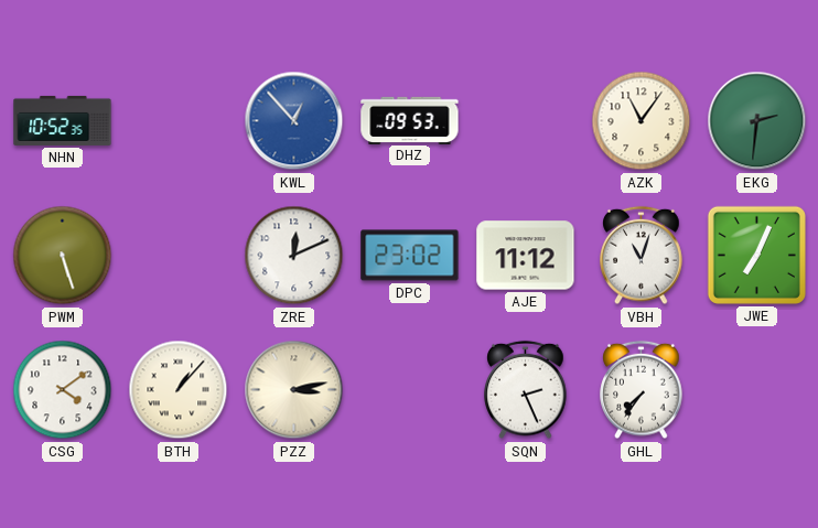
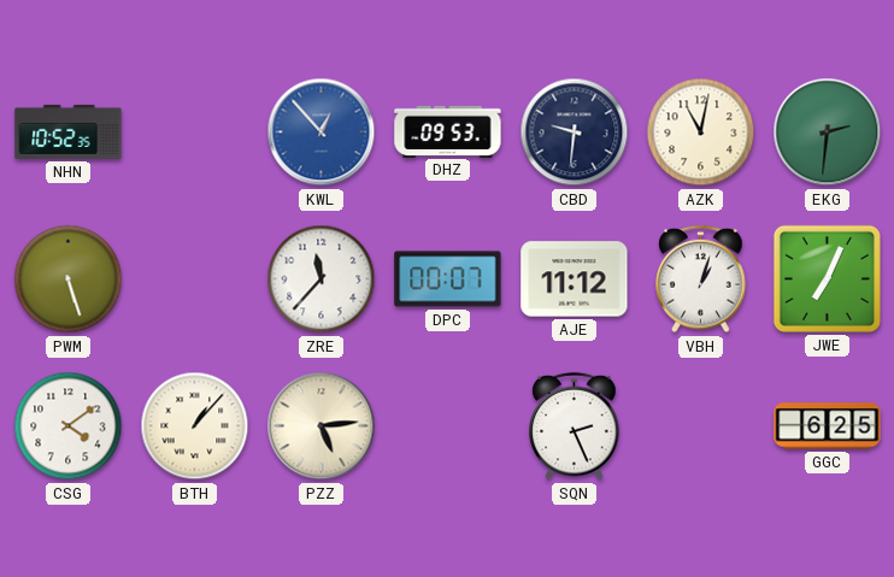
CBD: none -> 9:31 (575, 133)
AZK: 11:06 -> 11:02 (701, 133)
ZRE: 12:11 -> 11:37 (322, 279)
DPC: 23:02 -> 00:07 (448, 279)
VBH: 11:03 -> 1:03 (701, 279)
PZZ: 3:13 -> 5:14 (322, 426)
GHL: 7:36 -> none (642, 390)
GGC: none -> 6:25 (828, 426)
